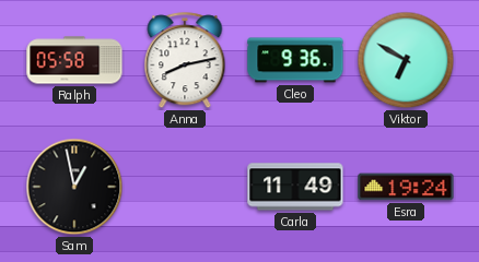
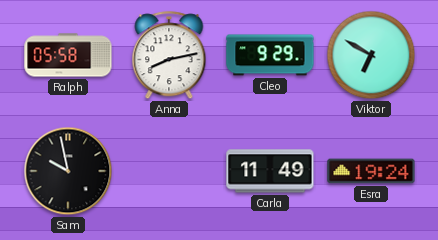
Cleo: 9:36 -> 9:29 (270, 55)
Sam: 12:58 -> 9:58 (68, 171)
